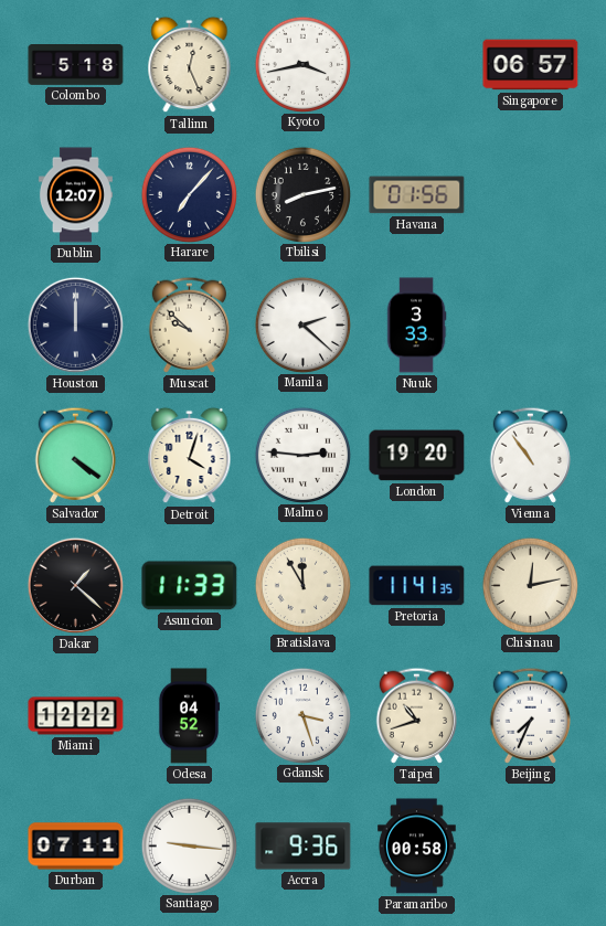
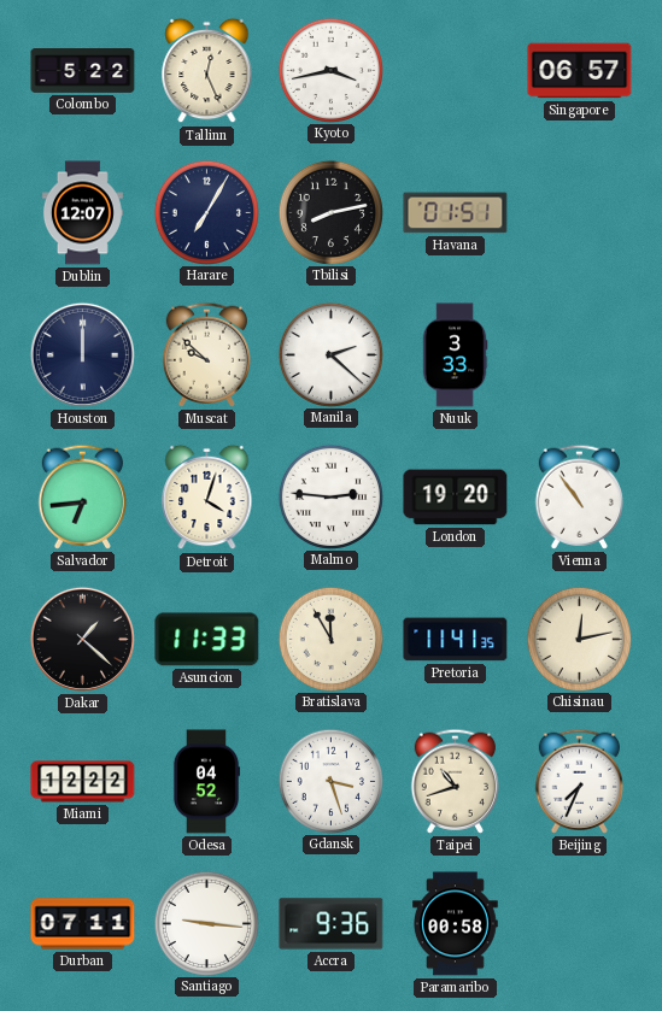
Colombo: 5:18 -> 5:22 (83, 71)
Harare: 7:07 -> 7:05 (206, 212)
Havana: 01:56 -> 01:51 (456, 213)
Salvador: 4:21 -> 6:44 (82, 496)
